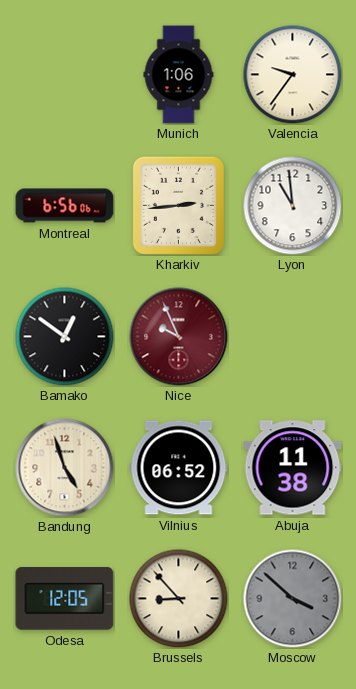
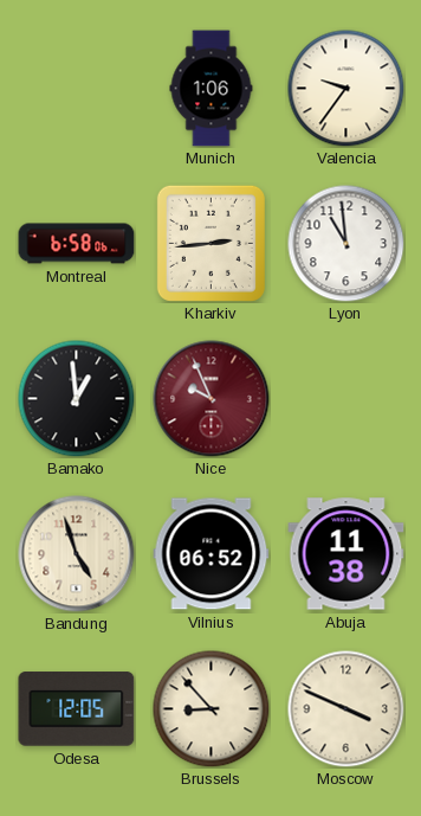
Montreal: 6:56 -> 6:58 (77, 244)
Bamako: 12:51 -> 12:59 (77, 399)
Moscow: 3:52 -> 3:49 (346, 709)
Moscow dial: grey -> cream (346, 709)
